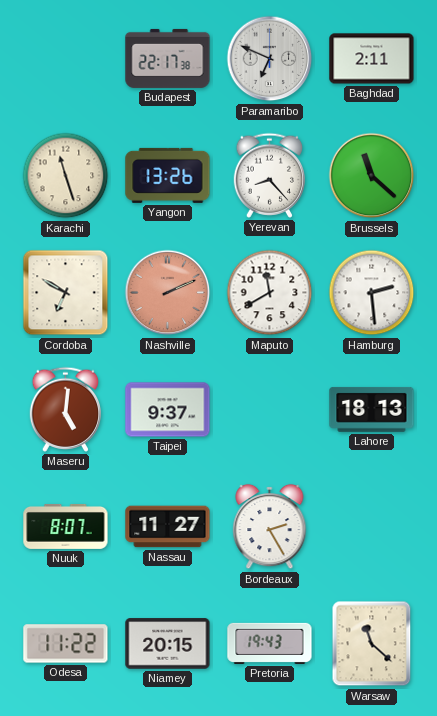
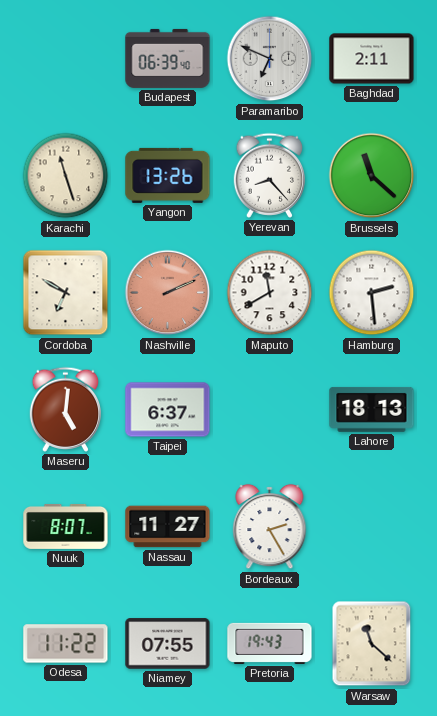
Budapest: 22:17 -> 06:39 (168, 58)
Taipei: 9:37 -> 6:37 (168, 410)
Niamey: 20:15 -> 07:55 (168, 644)
